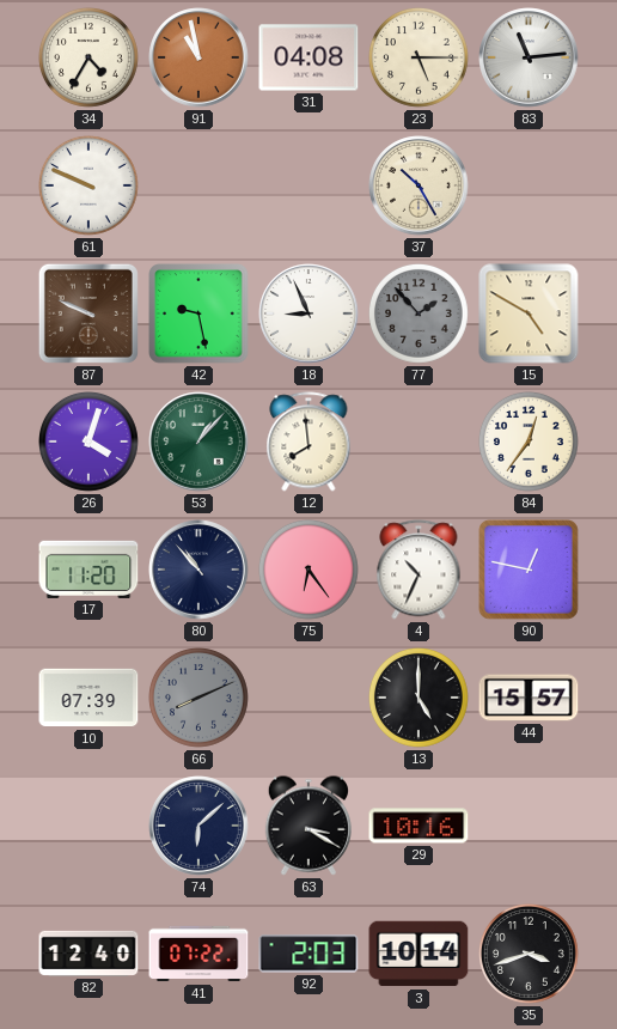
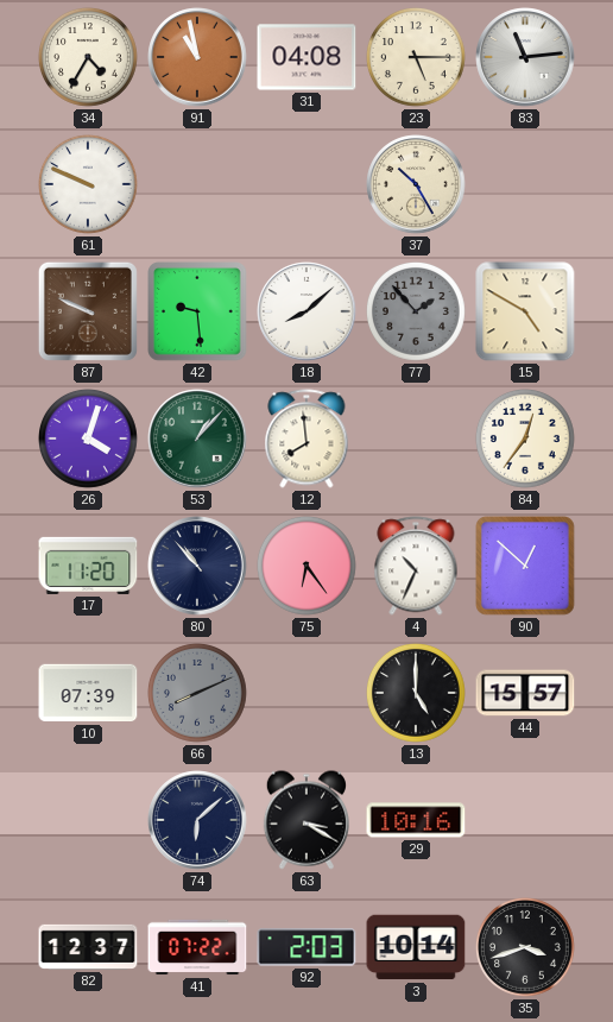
42: 9:28 -> 9:29 (198, 313)
18: 8:56 -> 8:08 (306, 311)
90: 12:47 -> 12:52 (526, 567)
82: 12:40 -> 12:37 (88, 947)
